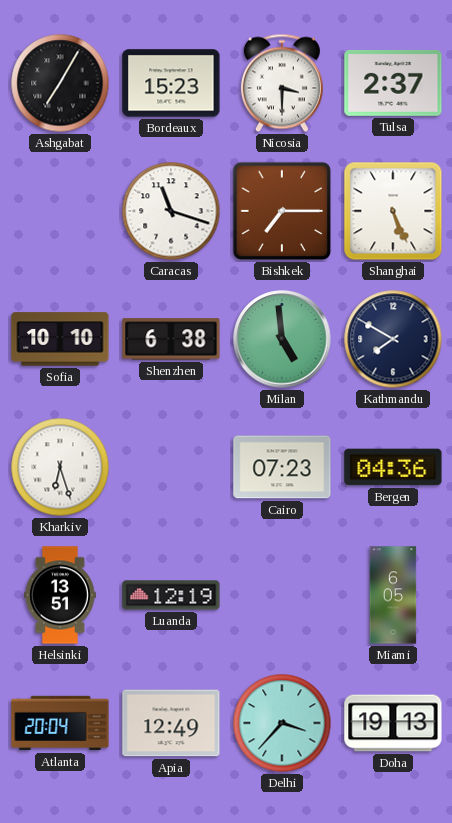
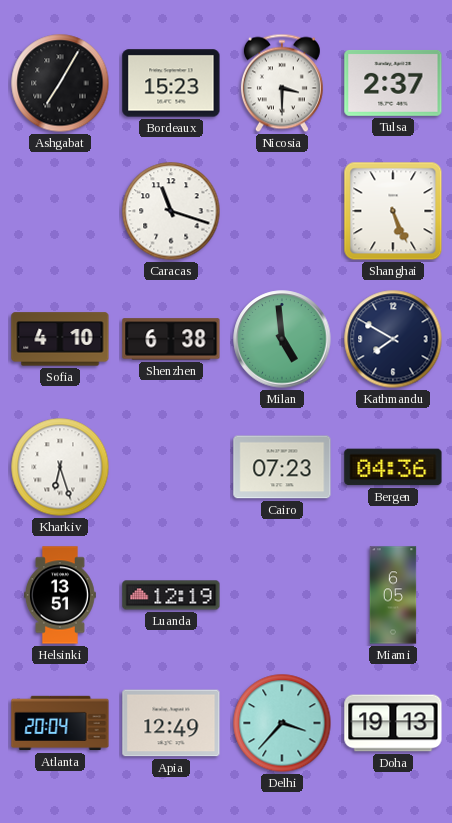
Bishkek: 7:15 -> none (282, 211)
Sofia: 10:10 -> 4:10 (60, 339)
